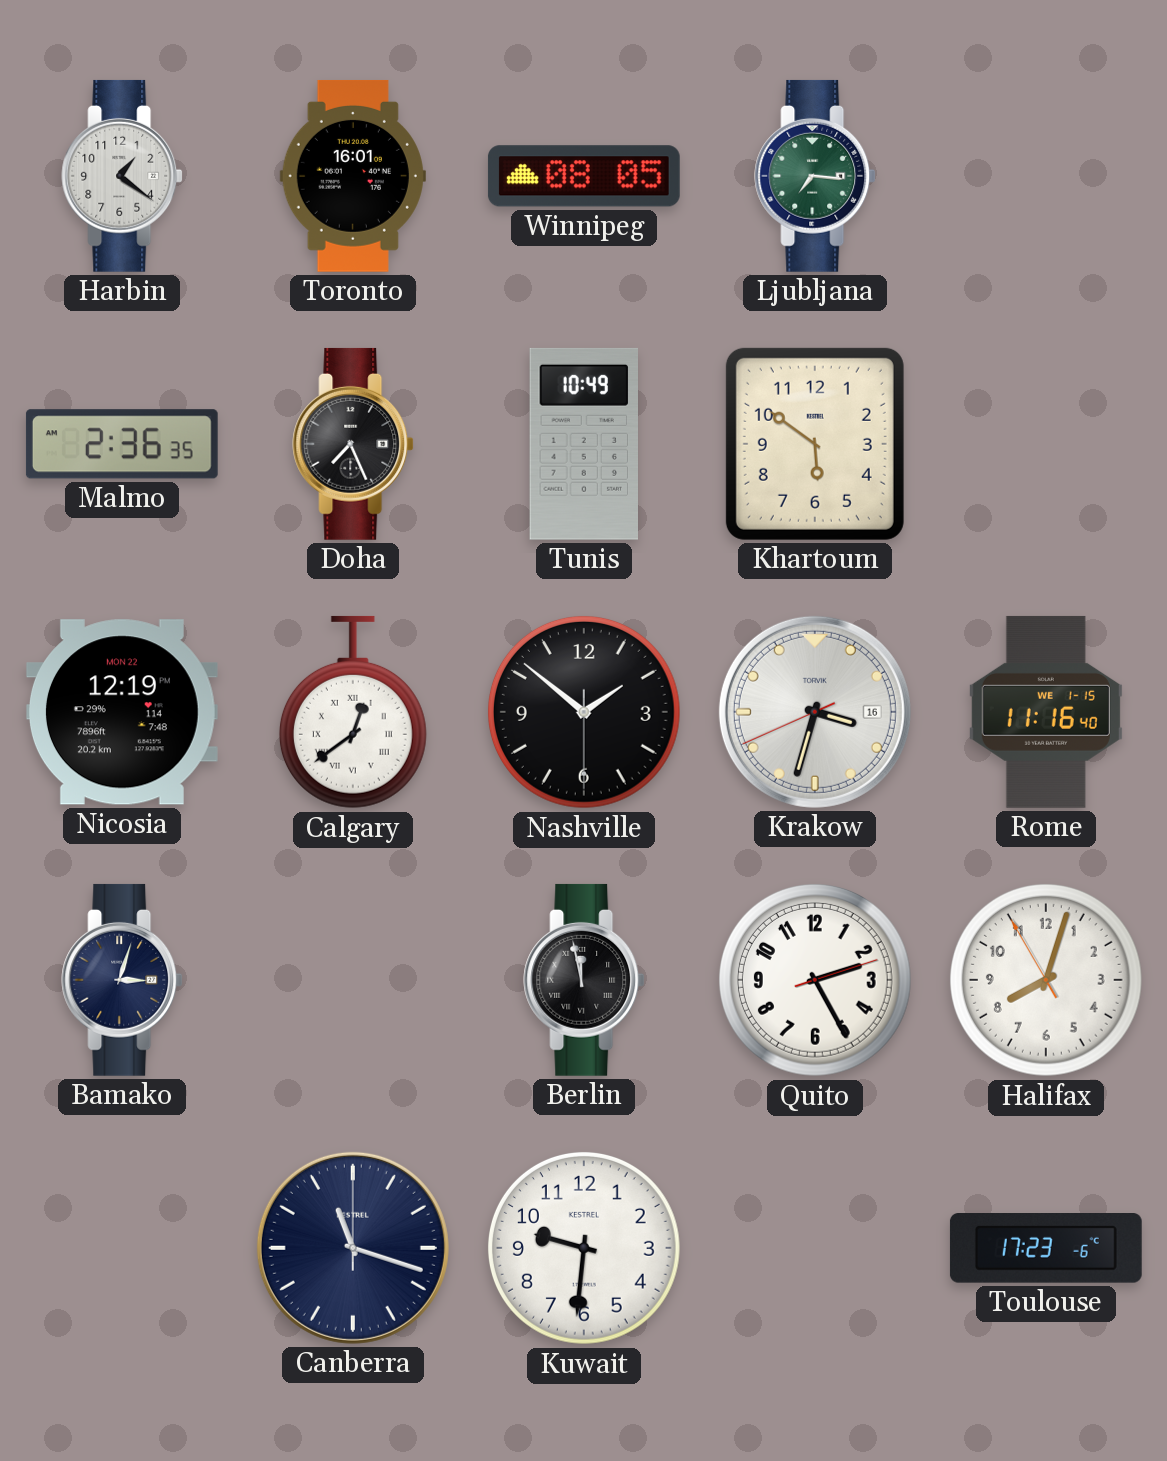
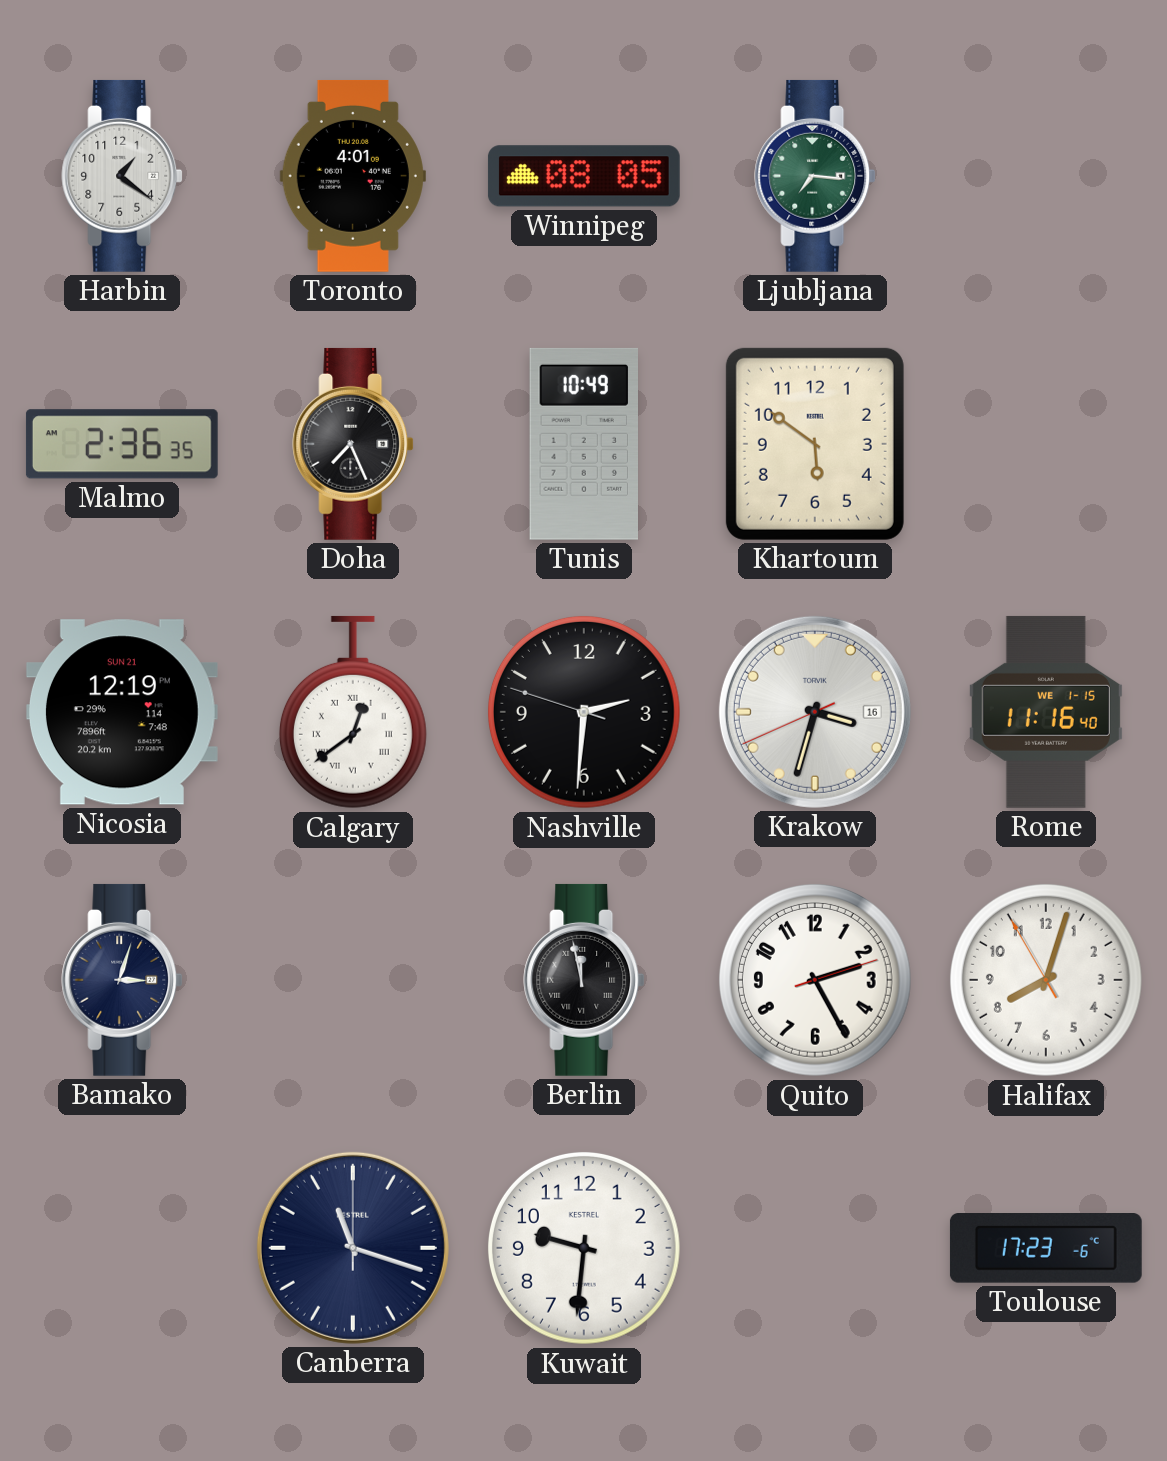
Toronto: 16:01 -> 4:01 (353, 176)
Nicosia date: MON 22 -> SUN 21 (122, 712)
Nashville: 1:51 -> 2:30 (584, 712)
